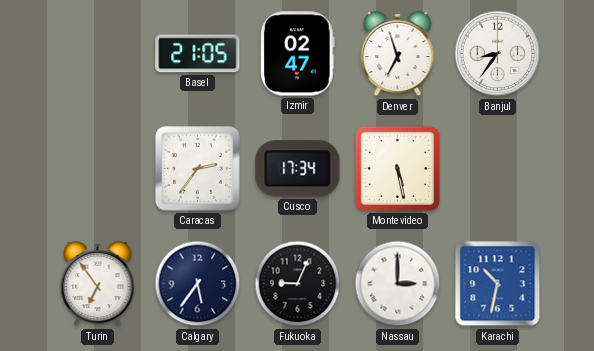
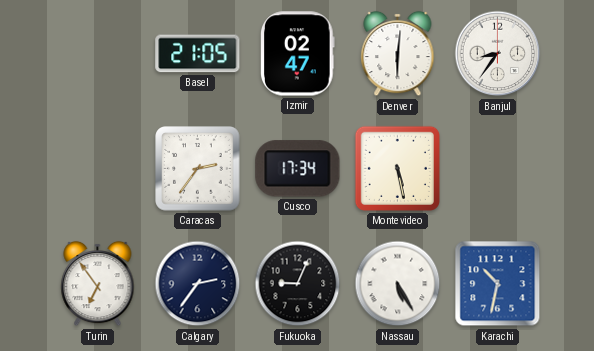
Denver: 6:57 -> 6:01 (398, 54)
Calgary: 5:36 -> 2:36 (198, 284)
Nassau: 3:00 -> 5:25 (398, 284)
